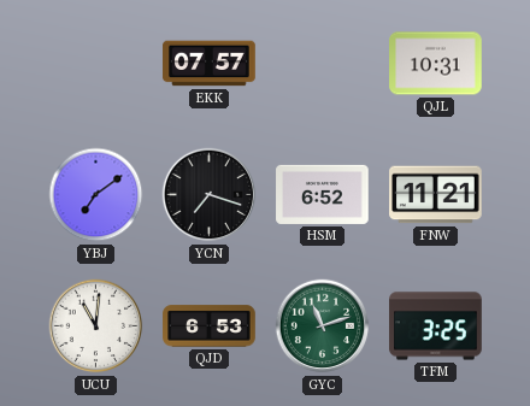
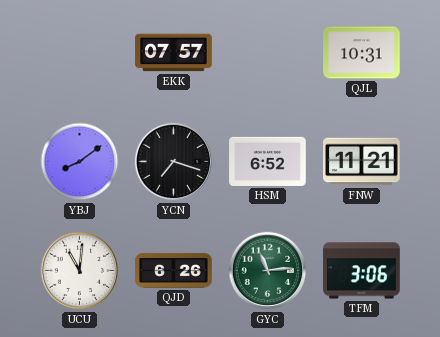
YBJ: 7:09 -> 8:09 (80, 162)
QJD: 6:53 -> 6:26 (174, 271)
GYC: 11:12 -> 11:14 (268, 271)
TFM: 3:25 -> 3:06 (362, 271)
